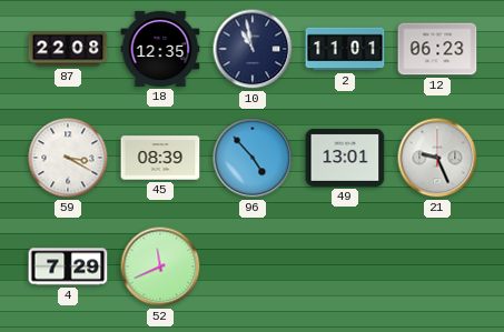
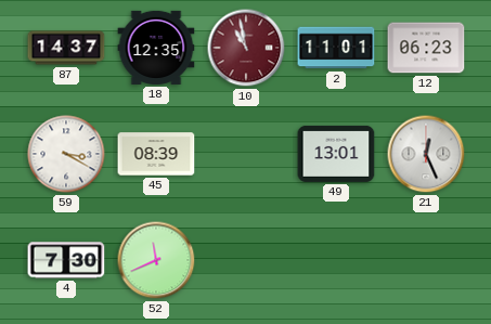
87: 22:08 -> 14:37 (66, 48)
10 dial: navy -> burgundy (246, 48)
96: 4:53 -> none (253, 158)
21: 9:26 -> 12:26 (426, 154)
4: 7:29 -> 7:30 (66, 260)
